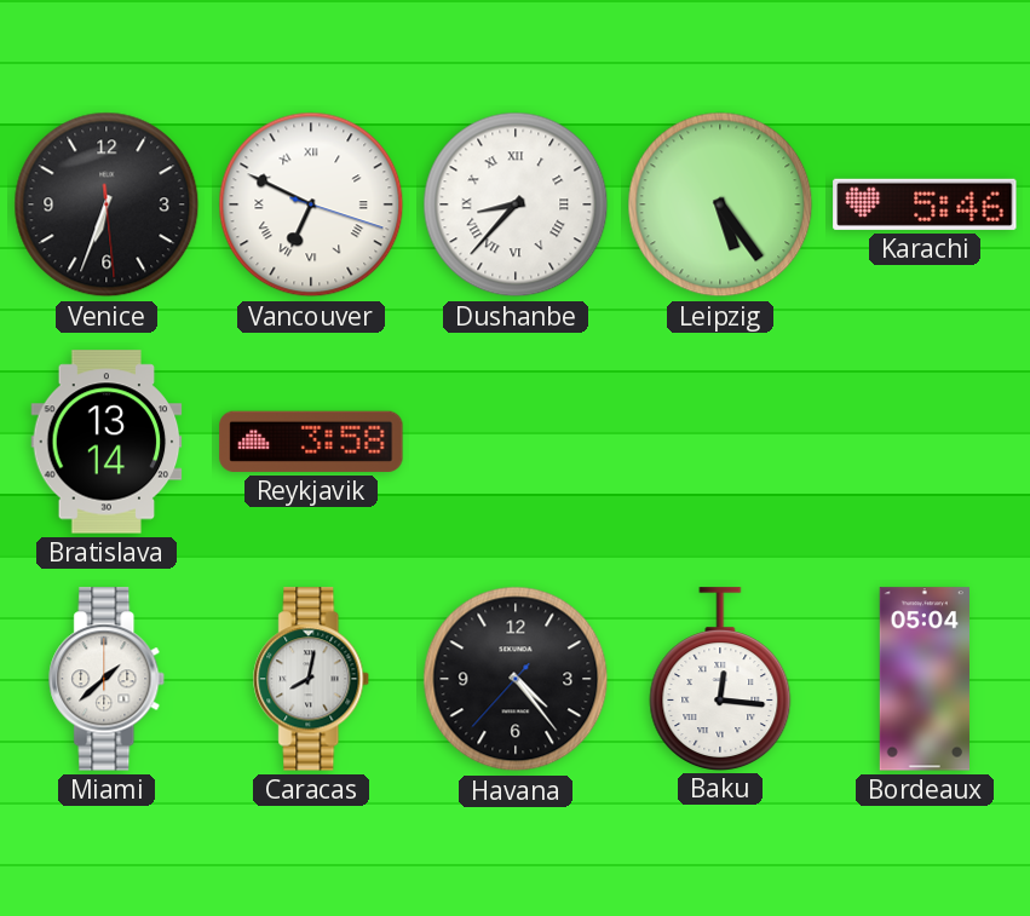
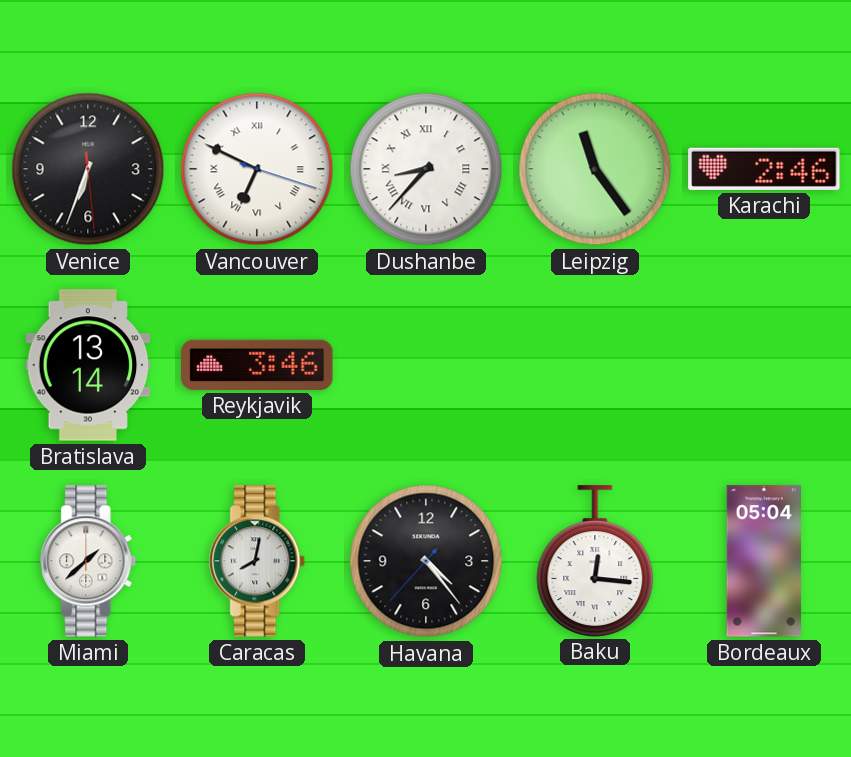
Leipzig: 5:24 -> 11:24 (595, 169)
Karachi: 5:46 -> 2:46 (764, 169)
Reykjavik: 3:58 -> 3:46 (257, 365)
